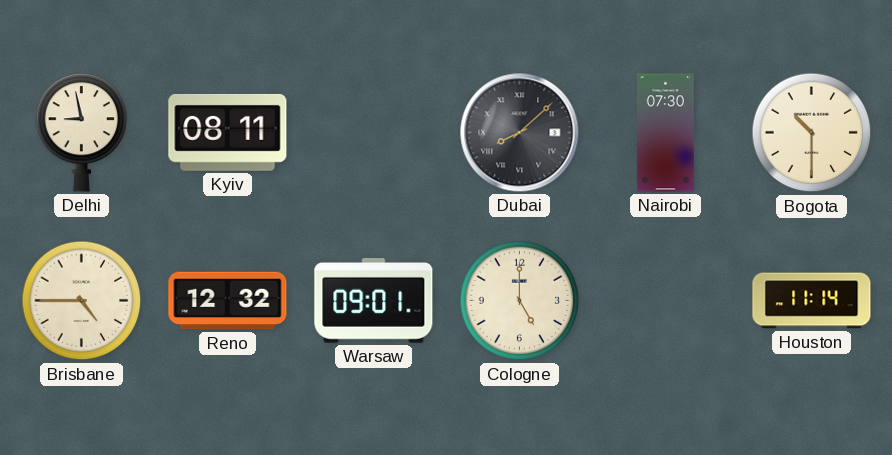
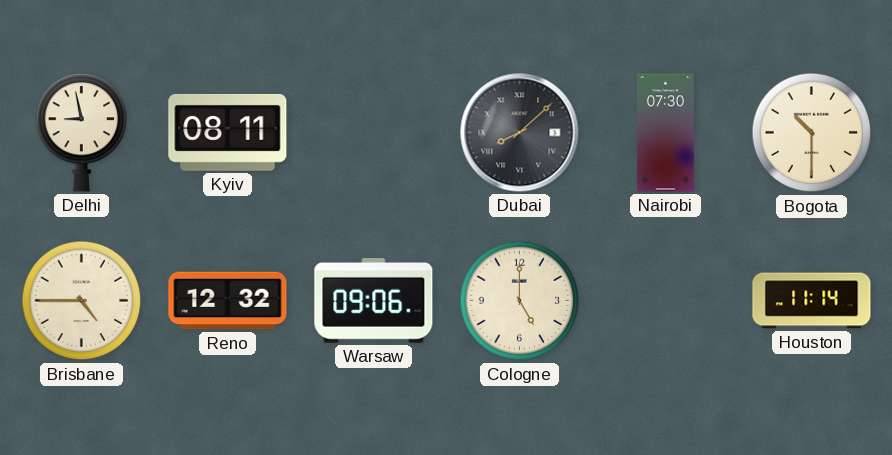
Warsaw: 09:01 -> 09:06 (374, 301)
